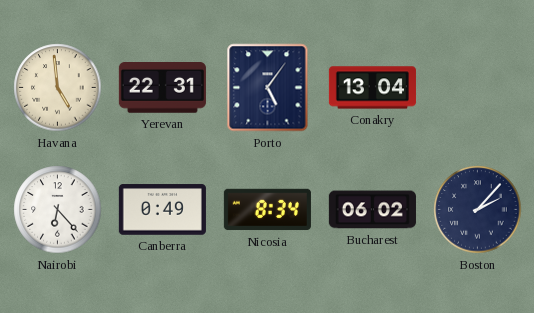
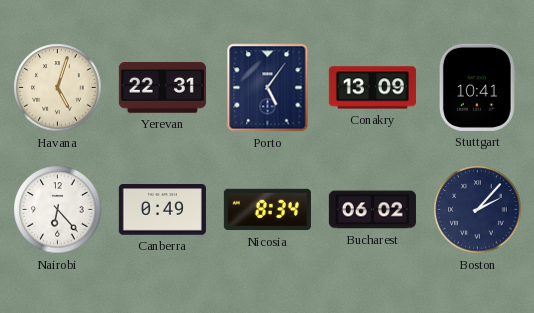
Havana: 4:59 -> 5:03 (58, 88)
Conakry: 13:04 -> 13:09 (372, 88)
Stuttgart: none -> 10:41 (477, 87)
